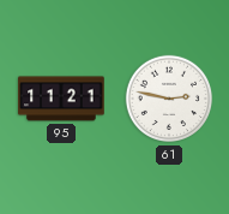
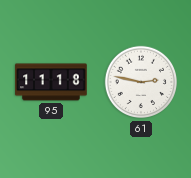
95: 11:21 -> 11:18 (51, 82)
